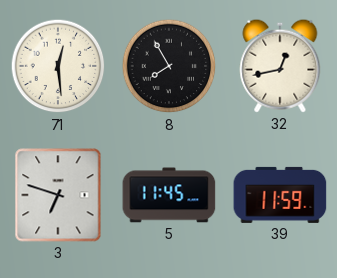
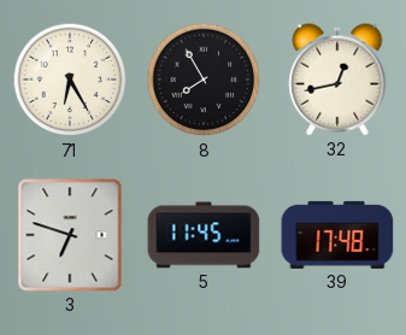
71: 12:29 -> 6:25 (70, 80)
39: 11:59 -> 17:48 (337, 235)
